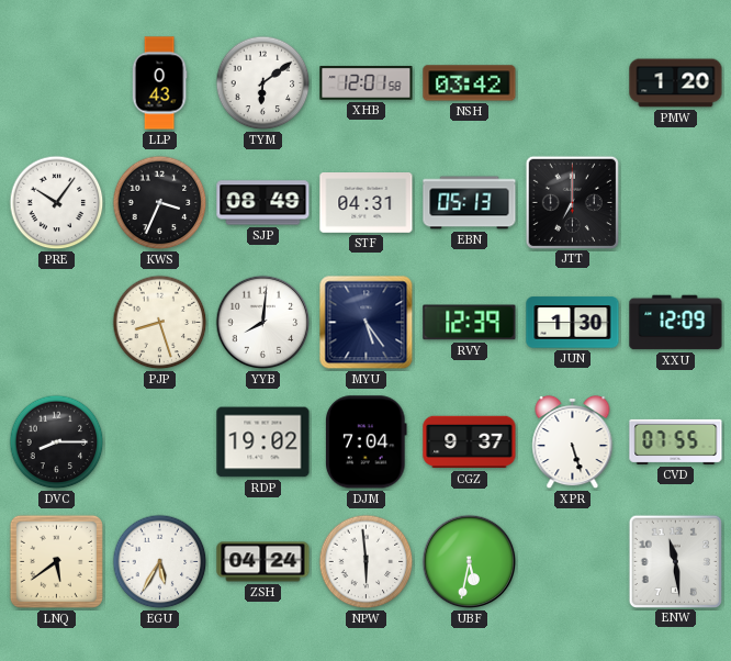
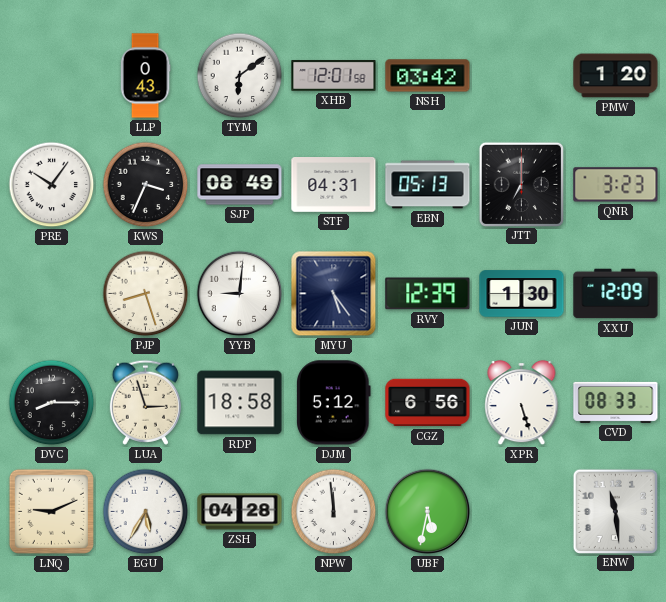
QNR: none -> 3:23 (616, 185)
YYB: 8:01 -> 9:01 (240, 294)
LUA: none -> 2:57 (145, 402)
RDP: 19:02 -> 18:58 (240, 403)
DJM: 7:04 -> 5:12 (334, 403)
CGZ: 9:37 -> 6:56 (428, 403)
CVD: 07:55 -> 08:33 (616, 402)
LNQ: 5:39 -> 9:11 (51, 511)
ZSH: 04:24 -> 04:28 (240, 512)
NPW: 5:59 -> 11:59 (334, 512)
